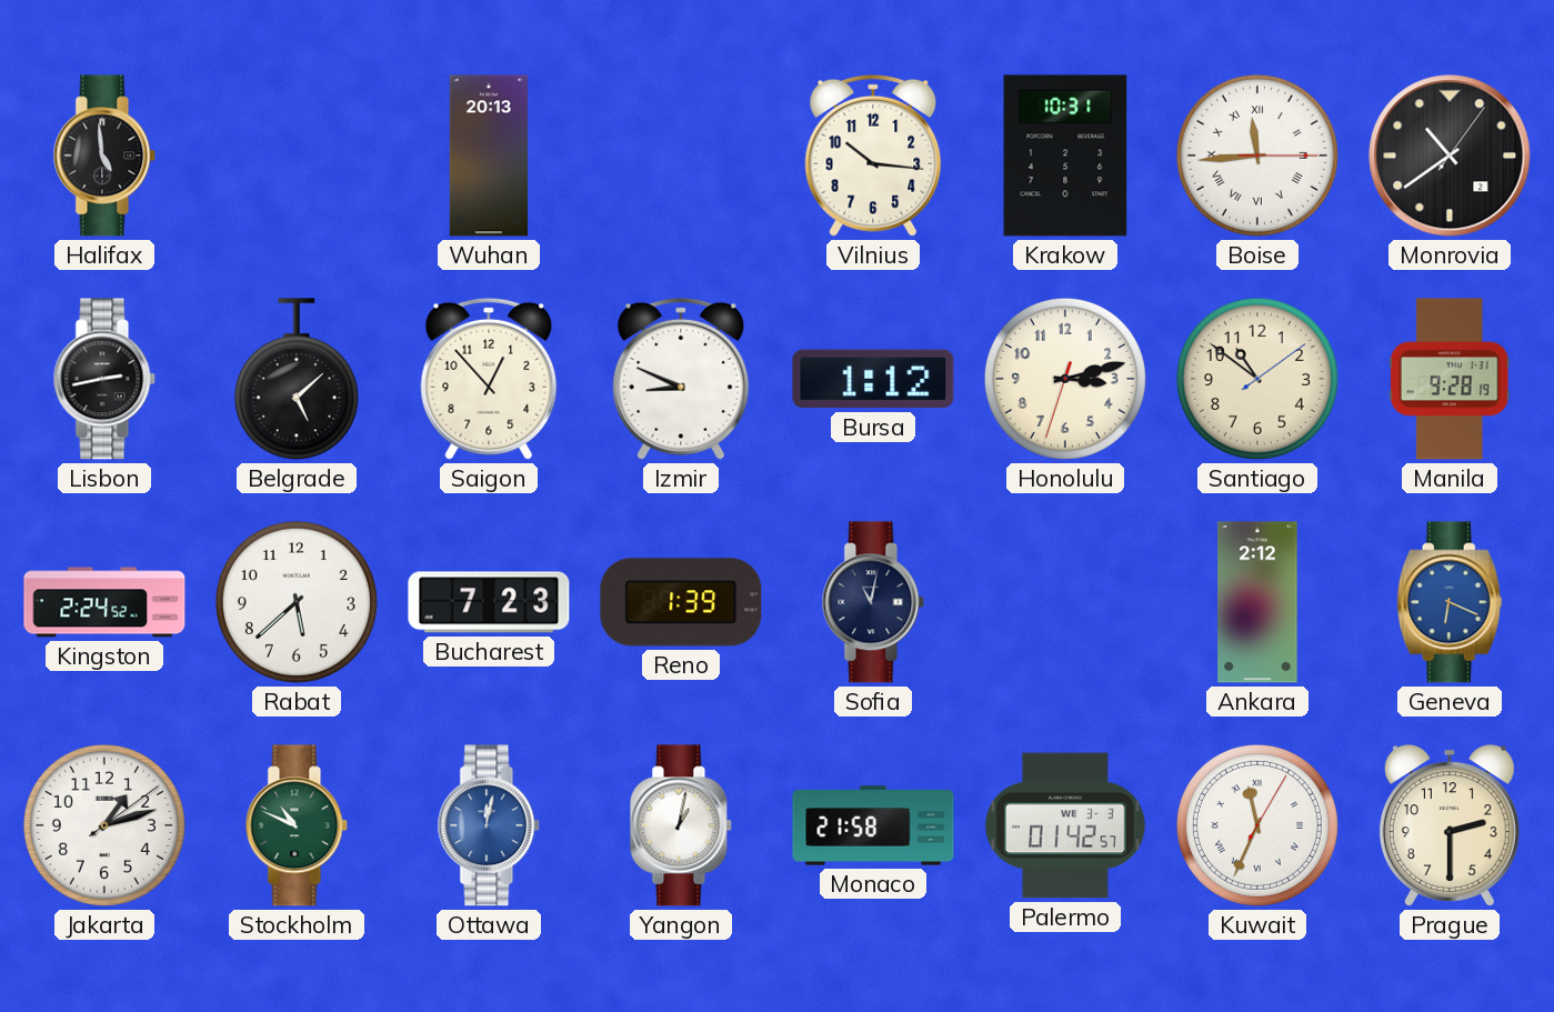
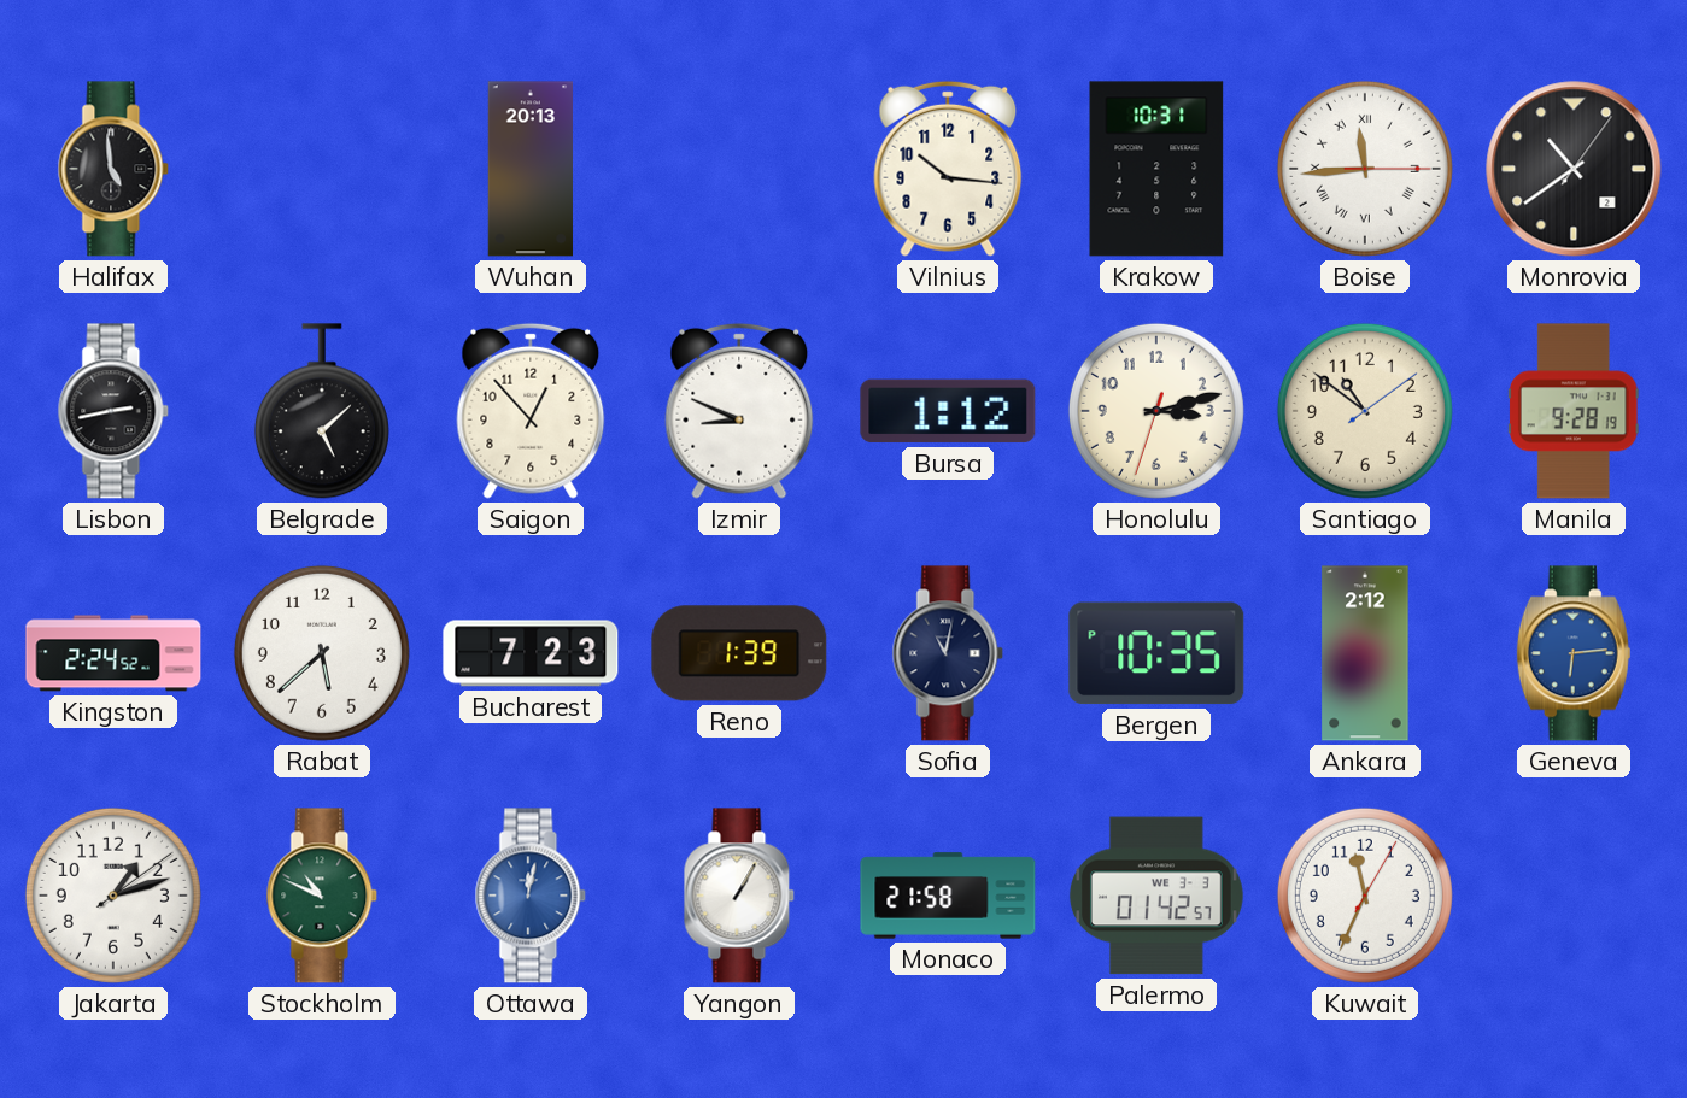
Bergen: none -> 10:35 (1156, 653)
Geneva: 6:19 -> 6:14 (1574, 653)
Yangon: 1:02 -> 1:05 (739, 896)
Kuwait numerals: Roman -> Arabic (1365, 896)
Prague: 2:30 -> none (1450, 825)
